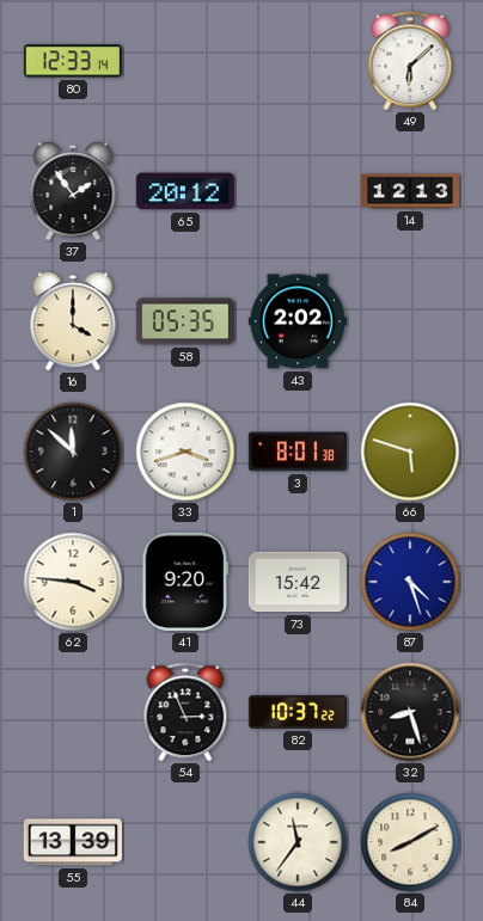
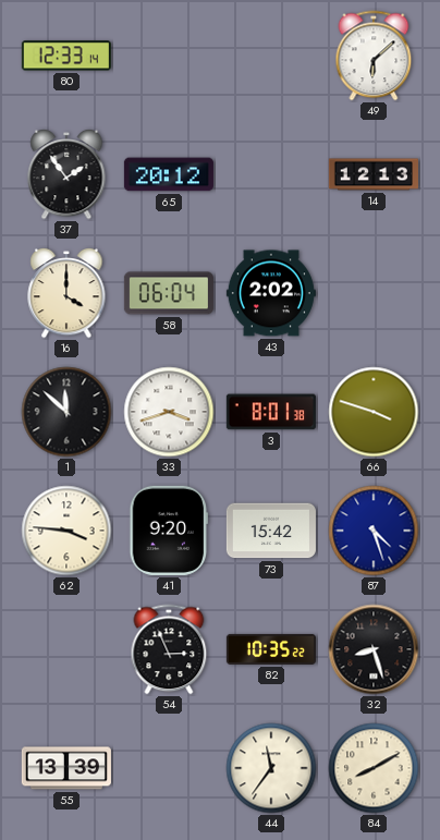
58: 05:35 -> 06:04 (169, 293)
66: 5:48 -> 3:48 (374, 412)
82: 10:37 -> 10:35 (271, 649)
